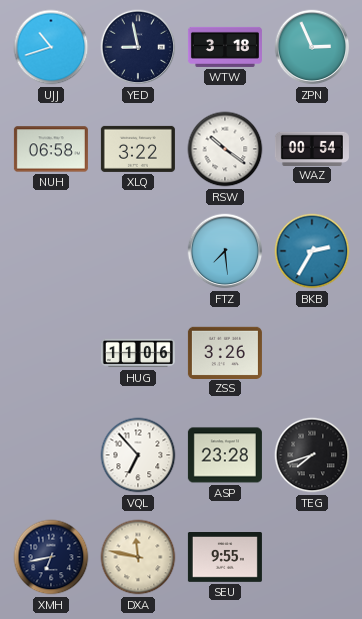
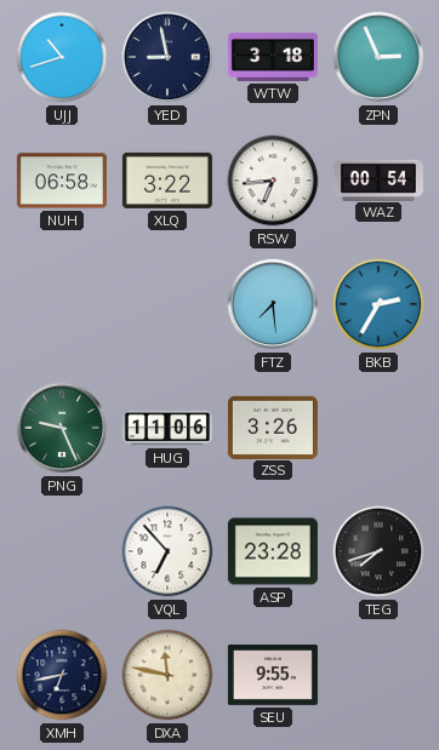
RSW: 10:21 -> 6:44 (273, 181)
PNG: none -> 9:26 (62, 428)
